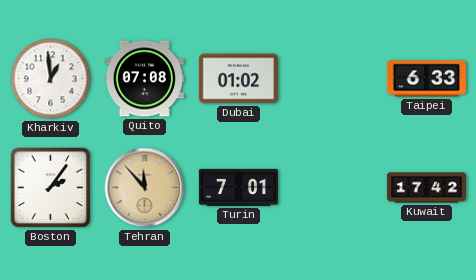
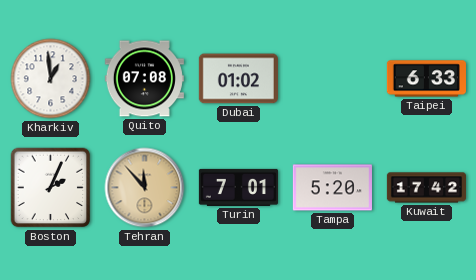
Boston: 2:06 -> 2:04 (51, 188)
Tampa: none -> 5:20 (332, 188)
